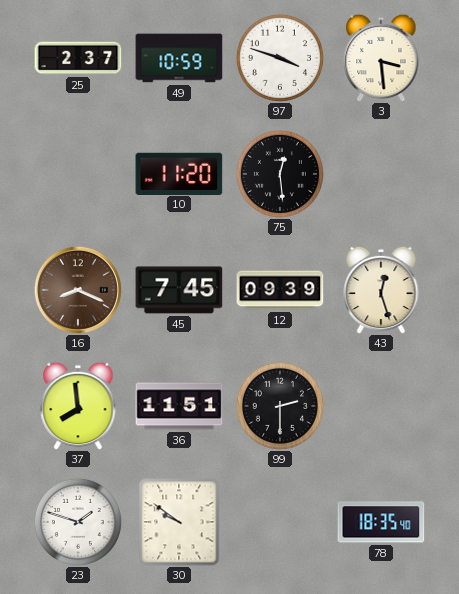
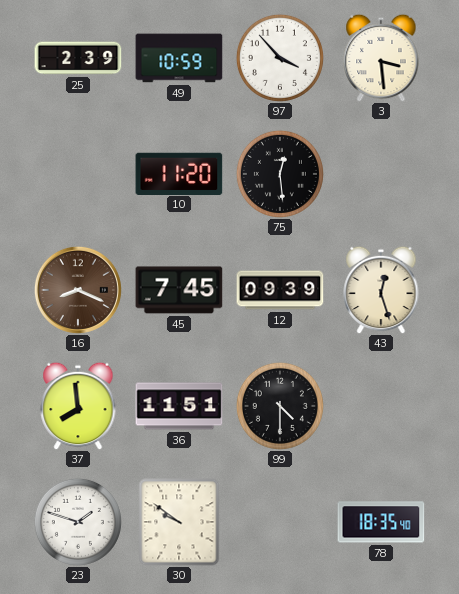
25: 2:37 -> 2:39 (78, 58)
97: 3:48 -> 3:53 (280, 58)
99: 2:30 -> 4:30 (280, 406)
